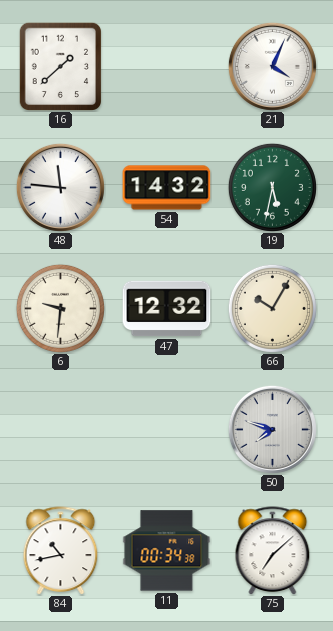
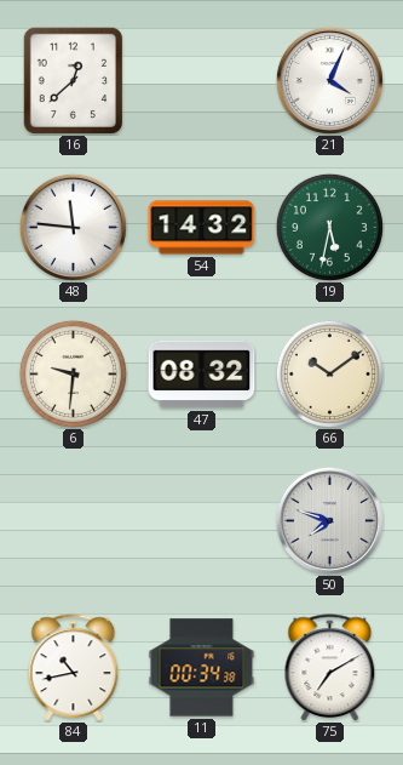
16: 1:38 -> 12:38 (73, 80)
47: 12:32 -> 08:32 (202, 375)
66: 10:05 -> 10:09 (329, 373)
75: 7:08 -> 7:10 (330, 668)
